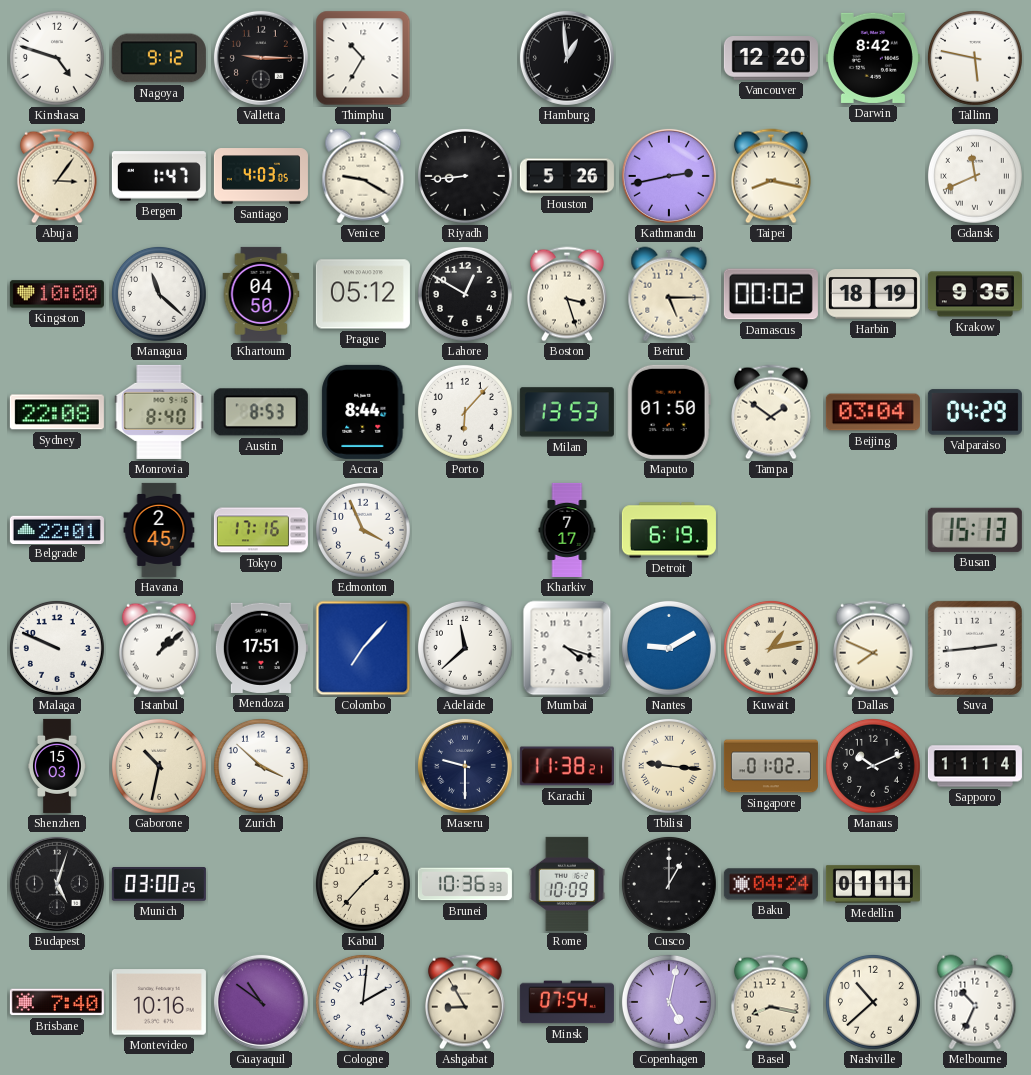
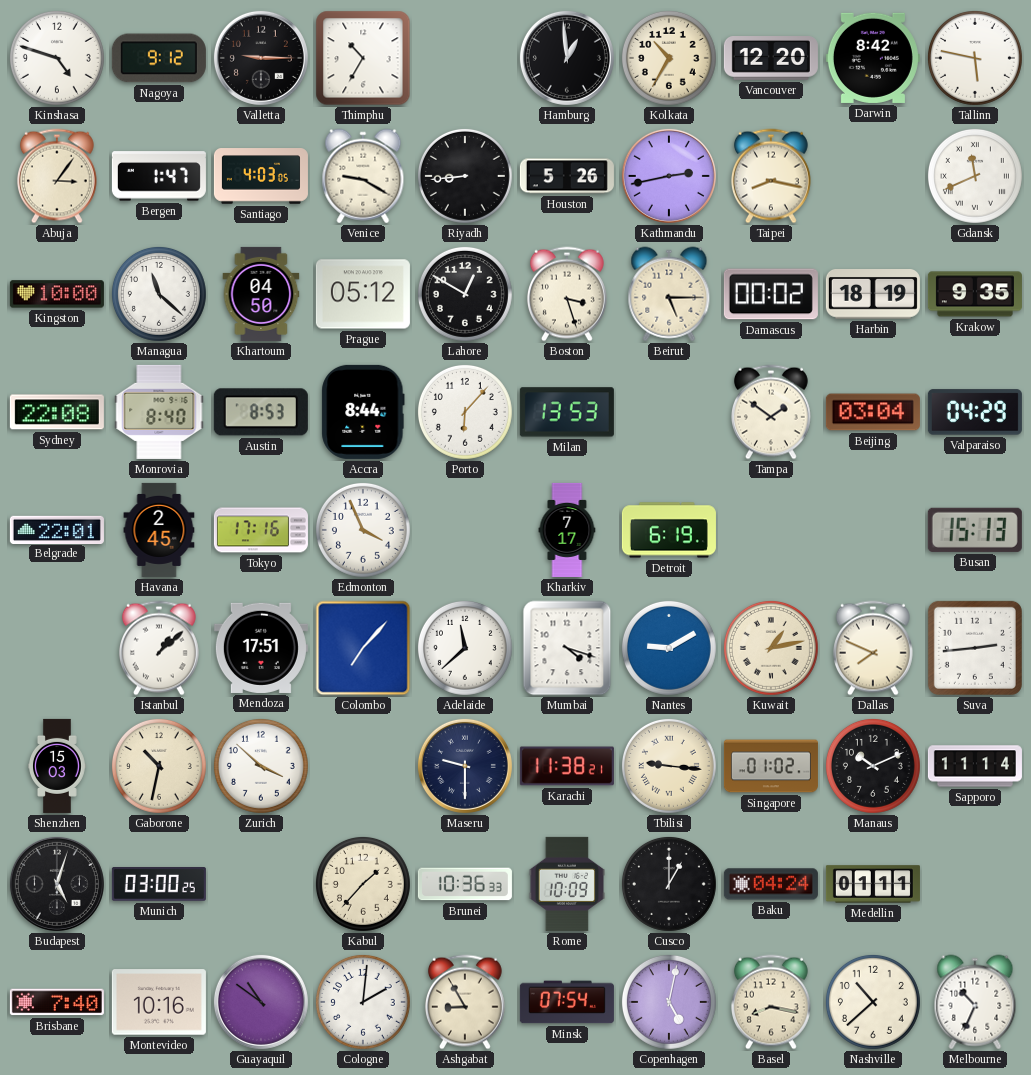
Kolkata: none -> 10:35 (669, 58)
Maputo: 01:50 -> none (669, 412)
Malaga: 9:49 -> none (57, 648)
